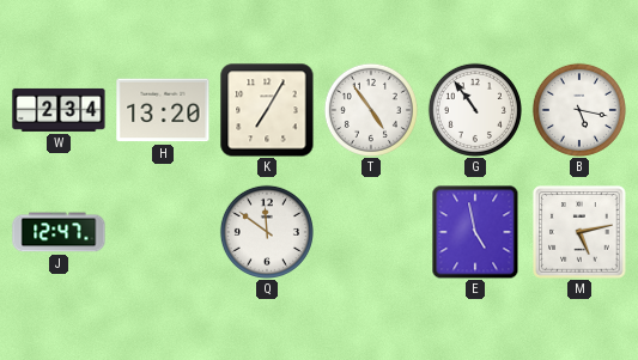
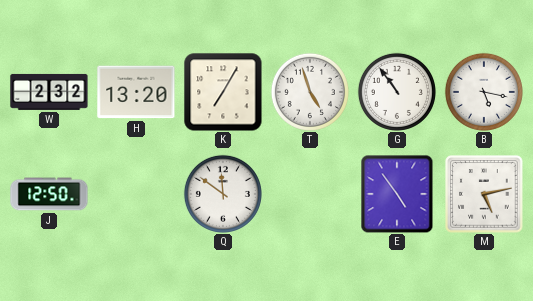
W: 2:34 -> 2:32 (49, 92)
T: 4:54 -> 4:57 (310, 92)
J: 12:47 -> 12:50 (49, 194)
E: 4:58 -> 4:54 (397, 194)
